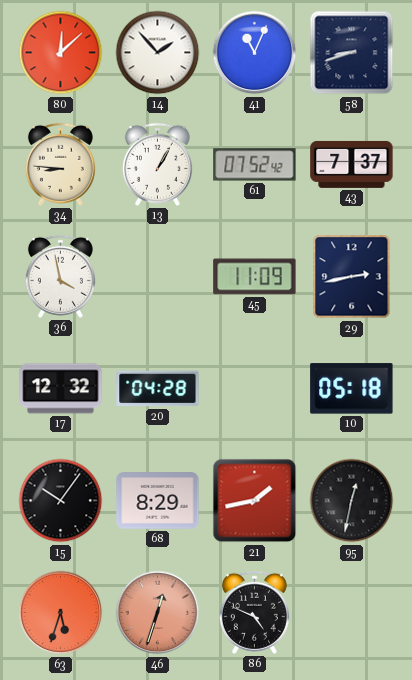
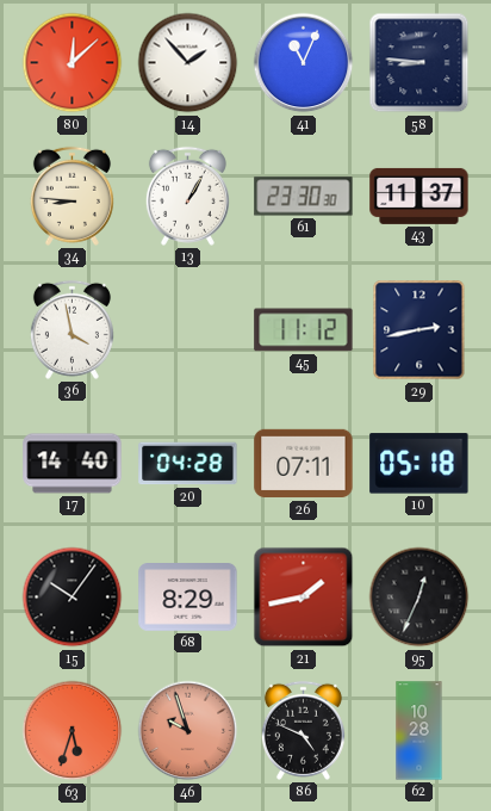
58: 8:42 -> 8:46 (419, 63)
61: 07:52 -> 23:30 (304, 197)
43: 7:37 -> 11:37 (419, 196)
45: 11:09 -> 11:12 (304, 330)
17: 12:32 -> 14:40 (73, 464)
26: none -> 07:11 (304, 464)
95: 12:32 -> 12:34 (419, 598)
46: 12:33 -> 9:57 (188, 731)
62: none -> 10:28 (419, 731)
